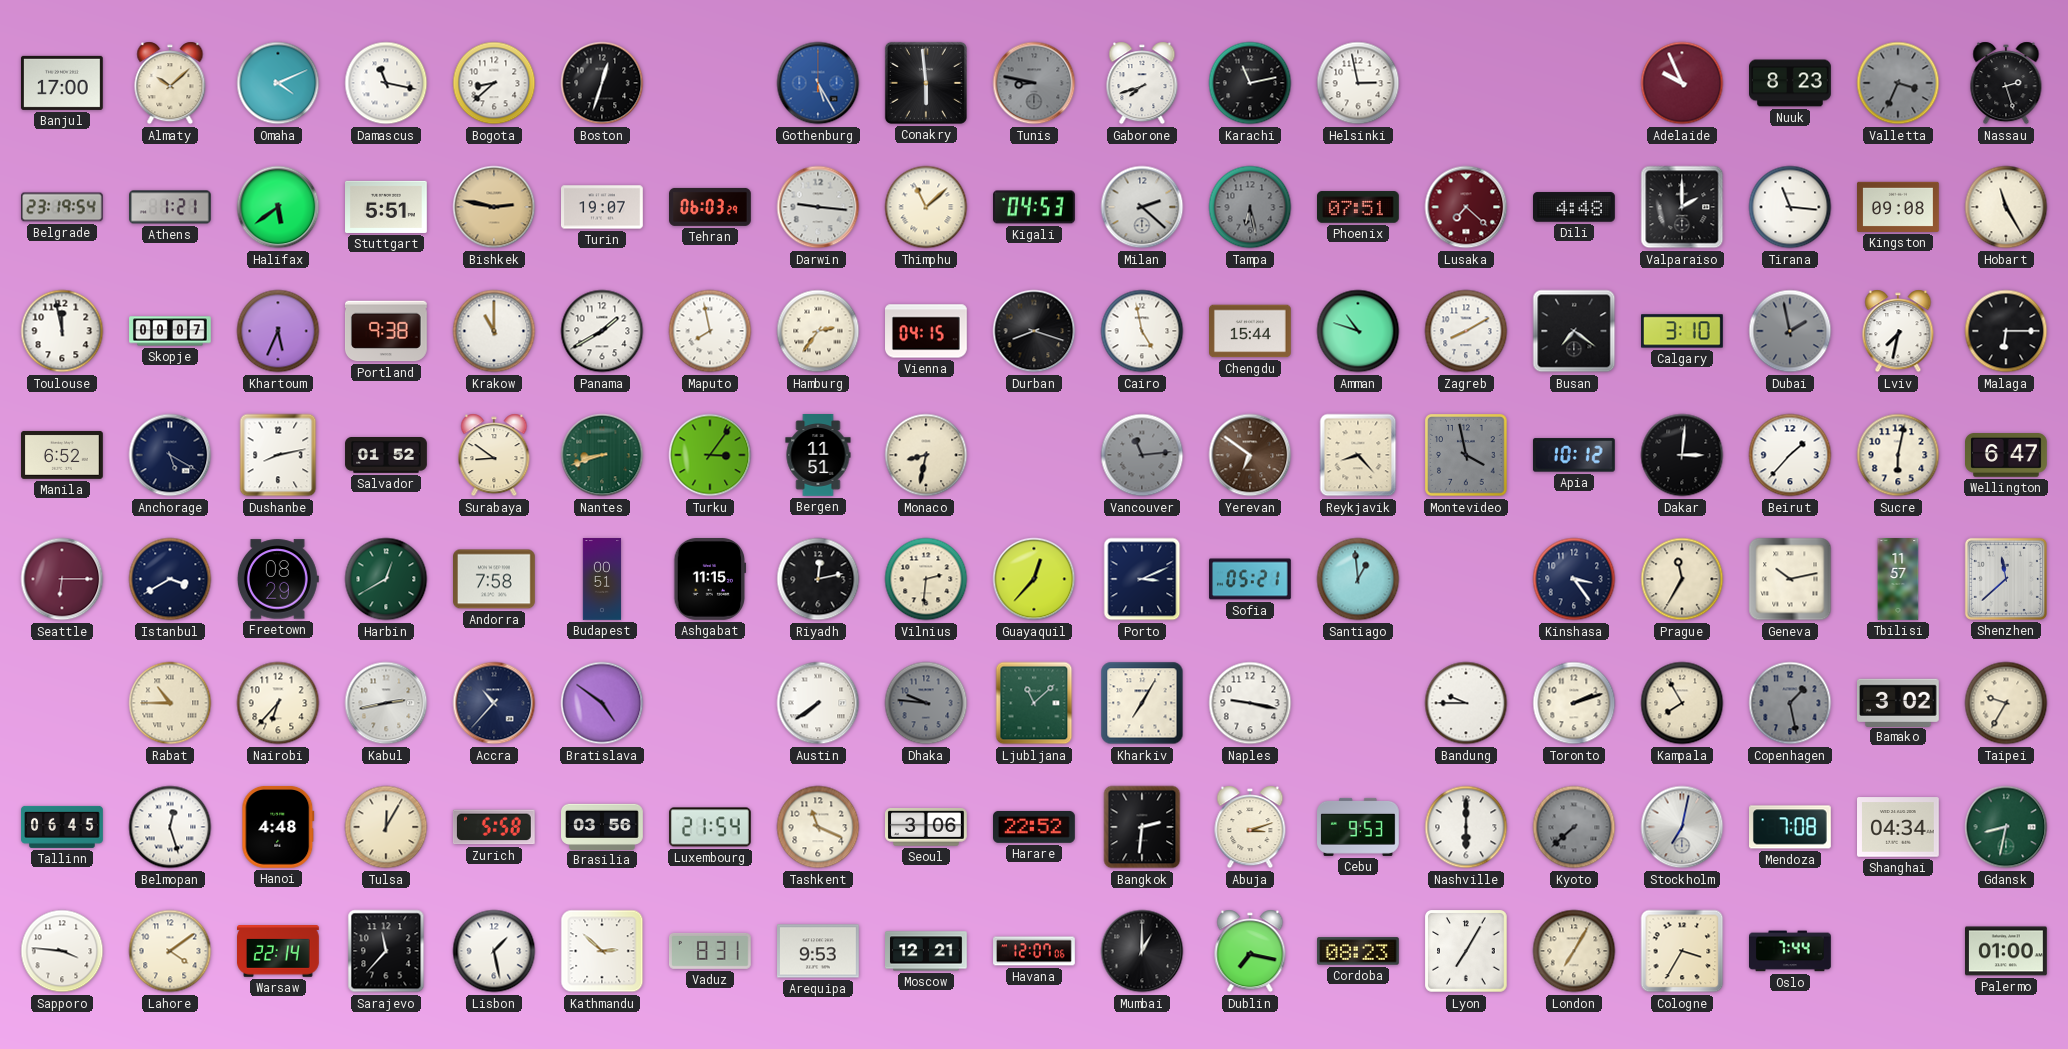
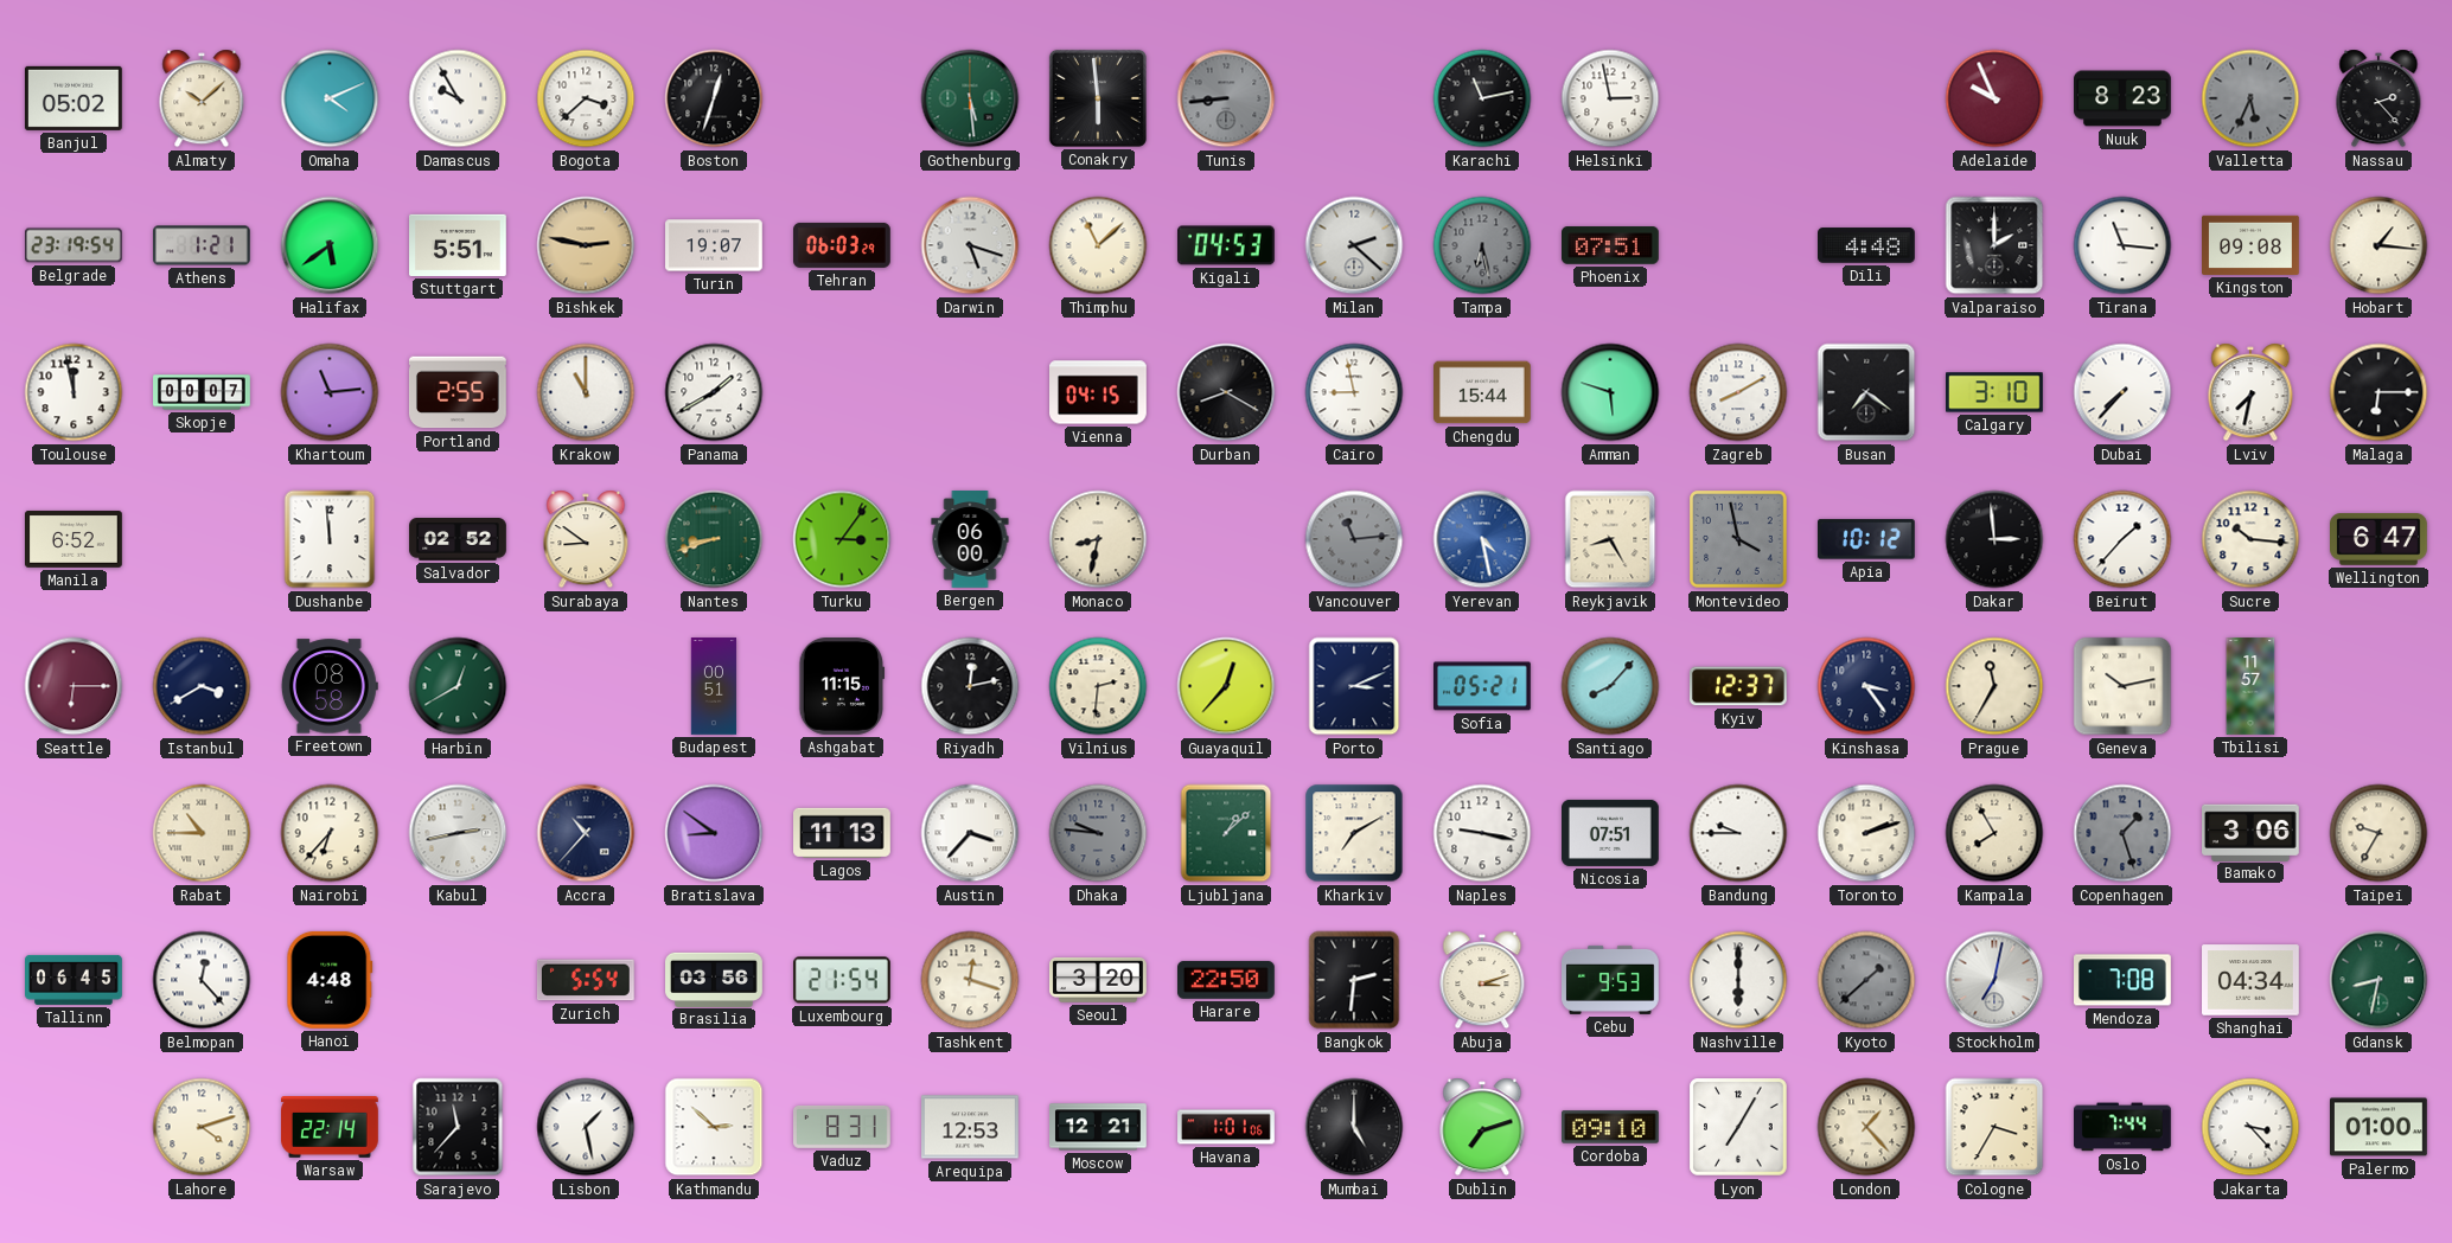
Banjul: 17:00 -> 05:02 (74, 98)
Damascus: 11:17 -> 9:55 (458, 98)
Bogota: 8:38 -> 3:38 (586, 98)
Gothenburg: 5:25 -> 5:29 (970, 98)
Gothenburg dial: blue -> green (970, 98)
Tunis: 8:47 -> 8:44 (1226, 98)
Gaborone: 7:42 -> none (1142, 83)
Valletta: 3:34 -> 5:34 (2250, 98)
Nassau: 2:27 -> 2:23 (2378, 98)
Darwin: 9:16 -> 5:18 (970, 245)
Lusaka: 7:22 -> none (1466, 207)
Hobart: 11:25 -> 1:16 (2378, 245)
Khartoum: 5:34 -> 11:14 (330, 392)
Portland: 9:38 -> 2:55 (459, 392)
Maputo: 7:58 -> none (710, 331)
Hamburg: 2:36 -> none (818, 331)
Durban: 8:18 -> 8:20 (1226, 392)
Cairo: 4:58 -> 8:58 (1354, 392)
Amman: 10:48 -> 5:48 (1610, 392)
Dubai: 1:58 -> 7:37 (2122, 392)
Dubai dial: grey -> white (2122, 392)
Anchorage: 5:20 -> none (170, 455)
Dushanbe: 8:13 -> 11:59 (330, 539)
Salvador: 01:52 -> 02:52 (458, 540)
Bergen: 11:51 -> 06:00 (970, 539)
Yerevan: 6:51 -> 4:28 (1482, 539)
Yerevan dial: brown -> blue (1482, 539)
Reykjavik: 8:23 -> 8:25 (1610, 539)
Dakar: 3:01 -> 2:59 (1994, 539)
Sucre: 6:02 -> 10:16 (2250, 539)
Freetown: 08:29 -> 08:58 (330, 686)
Andorra: 7:58 -> none (495, 579)
Santiago: 12:59 -> 8:07 (1610, 686)
Kyiv: none -> 12:37 (1739, 686)
Shenzhen: 11:38 -> none (2006, 579)
Bratislava: 4:51 -> 8:51 (714, 833)
Lagos: none -> 11:13 (843, 833)
Austin: 7:39 -> 3:37 (970, 833)
Ljubljana: 11:08 -> 1:08 (1226, 833)
Kharkiv: 7:05 -> 7:10 (1354, 833)
Nicosia: none -> 07:51 (1611, 833)
Copenhagen: 1:28 -> 1:27 (2122, 833)
Bamako: 3:02 -> 3:06 (2252, 832)
Belmopan: 12:27 -> 12:23 (202, 980)
Tulsa: 12:05 -> none (386, 827)
Zurich: 5:58 -> 5:54 (586, 980)
Tashkent: 11:19 -> 12:18 (970, 980)
Seoul: 3:06 -> 3:20 (1099, 981)
Harare: 22:52 -> 22:50 (1227, 980)
Kyoto: 7:38 -> 1:38 (1866, 980)
Sapporo: 3:46 -> none (62, 951)
Lahore: 4:09 -> 4:12 (202, 1127)
Arequipa: 9:53 -> 12:53 (971, 1127)
Havana: 12:07 -> 1:01 (1226, 1127)
Mumbai: 1:00 -> 5:00 (1354, 1127)
Dublin: 7:17 -> 7:12 (1482, 1127)
Cordoba: 08:23 -> 09:10 (1611, 1127)
London: 7:05 -> 1:23 (1866, 1127)
Jakarta: none -> 3:23 (2250, 1127)
